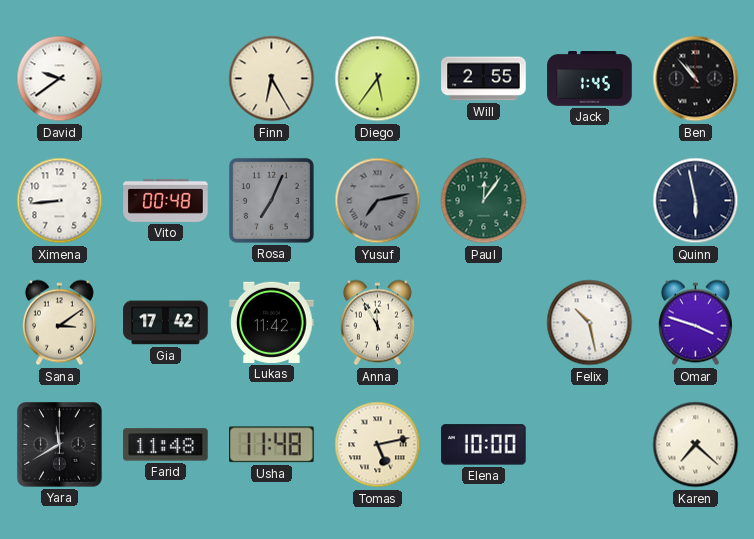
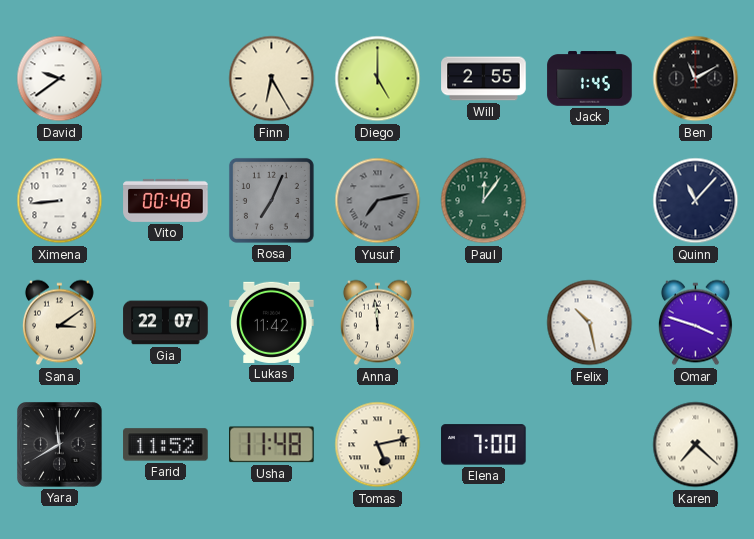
Diego: 5:36 -> 5:00 (378, 79)
Ben: 10:53 -> 11:10 (696, 79)
Quinn: 5:58 -> 11:07 (696, 201)
Gia: 17:42 -> 22:07 (166, 323)
Anna: 11:55 -> 11:59 (377, 323)
Farid: 11:48 -> 11:52 (166, 445)
Elena: 10:00 -> 7:00 (484, 445)
